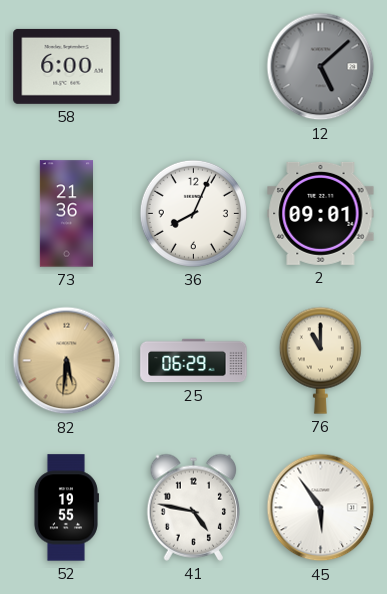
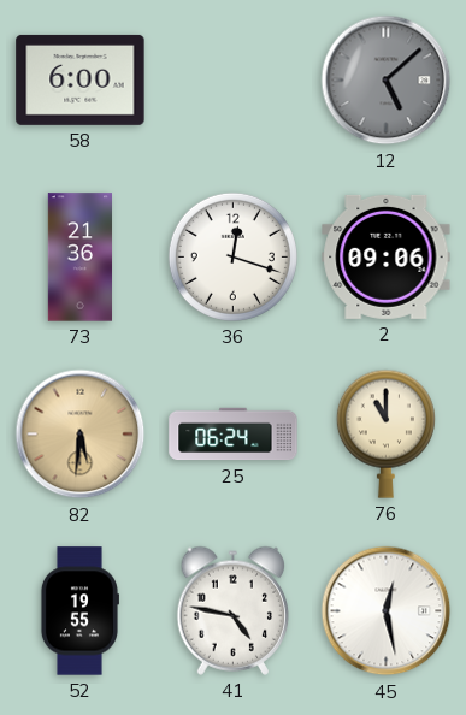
36: 8:04 -> 12:18 (232, 256)
2: 09:01 -> 09:06 (387, 256)
25: 06:29 -> 06:24 (234, 435)
45: 5:54 -> 12:28 (387, 611)
